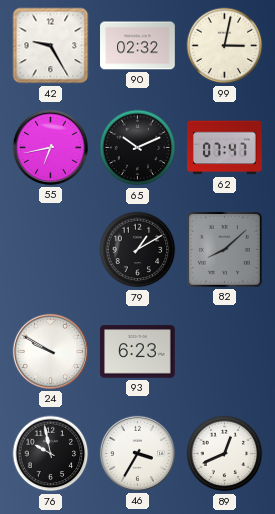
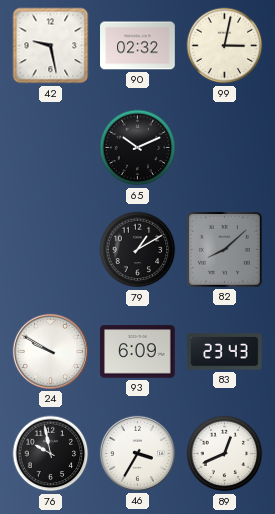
42: 9:25 -> 9:28 (51, 46)
55: 6:43 -> none (50, 147)
62: 07:47 -> none (225, 148)
93: 6:23 -> 6:09 (138, 352)
83: none -> 23:43 (225, 352)
